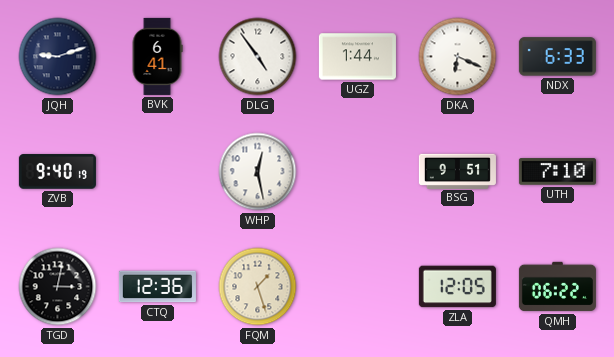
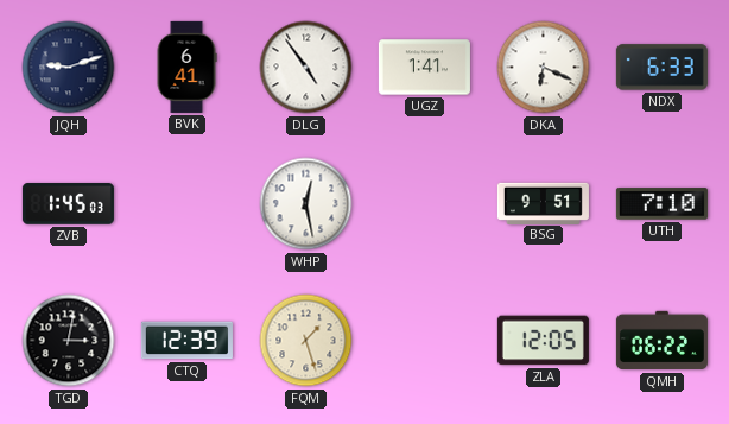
UGZ: 1:44 -> 1:41 (424, 68)
ZVB: 9:40 -> 1:45 (68, 204)
CTQ: 12:36 -> 12:39 (186, 341)
